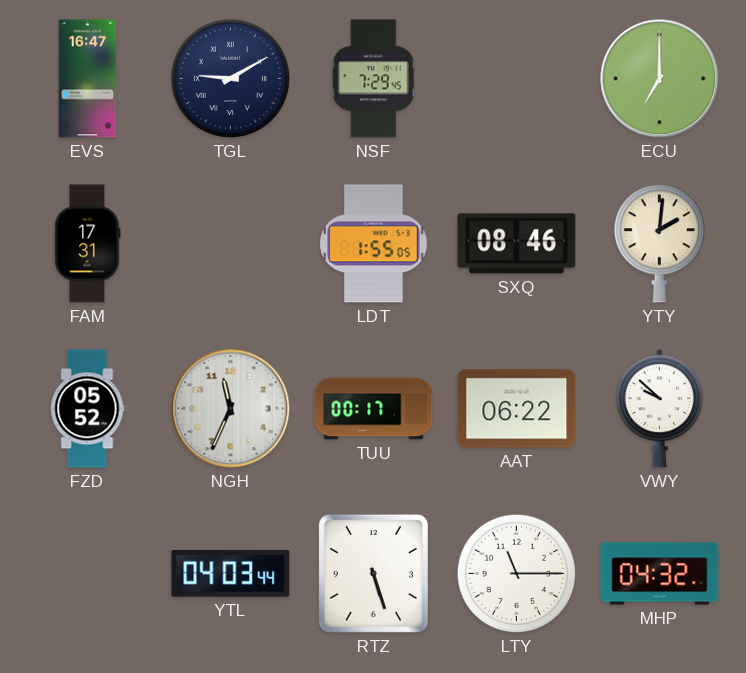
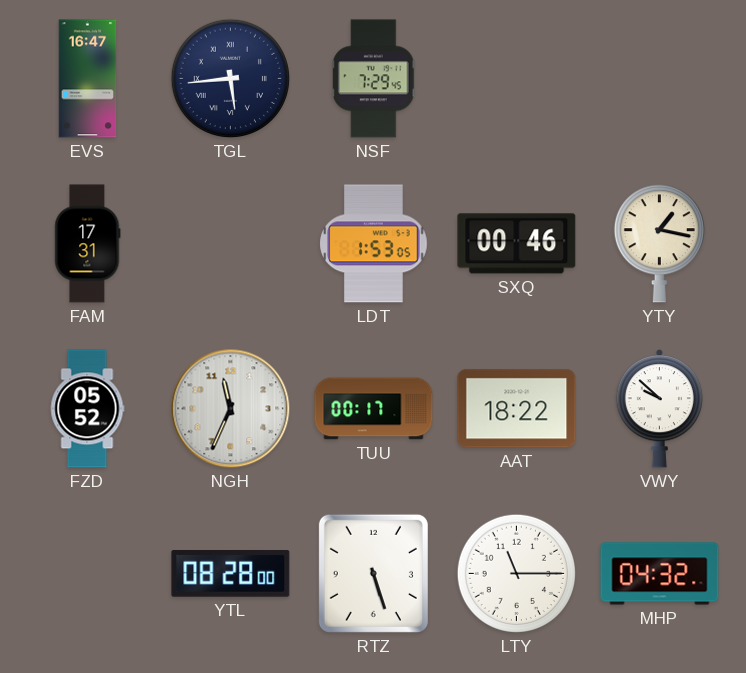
TGL: 9:10 -> 5:44 (230, 78)
ECU: 7:00 -> none (660, 79)
LDT: 1:55 -> 1:53 (374, 244)
SXQ: 08:46 -> 00:46 (517, 244)
YTY: 2:01 -> 1:17 (659, 244)
AAT: 06:22 -> 18:22 (517, 409)
YTL: 04:03 -> 08:28 (231, 574)
